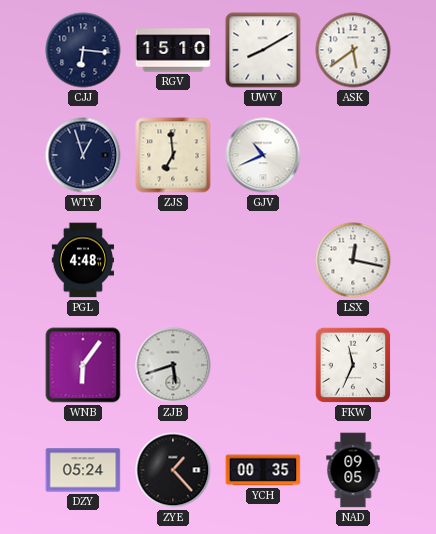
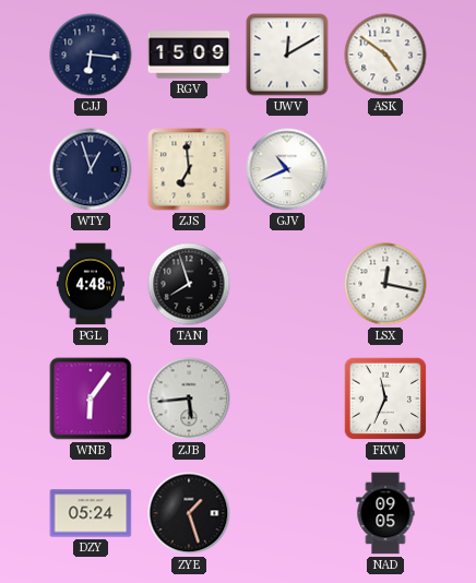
RGV: 15:10 -> 15:09 (189, 55)
UWV: 8:10 -> 12:10 (287, 55)
ASK: 5:39 -> 4:51 (385, 55)
TAN: none -> 7:57 (189, 284)
ZJB: 5:42 -> 5:44 (189, 398)
ZYE: 1:23 -> 1:27 (189, 513)
YCH: 00:35 -> none (263, 470)
